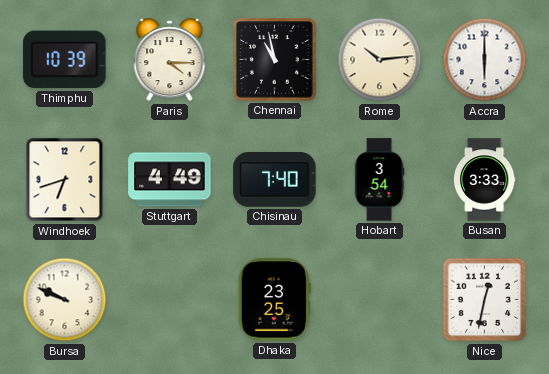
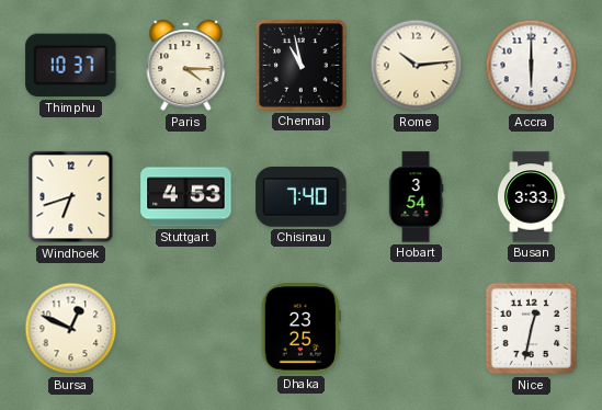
Thimphu: 10:39 -> 10:37 (71, 66)
Stuttgart: 4:49 -> 4:53 (186, 197)
Bursa: 9:49 -> 12:49 (71, 329)
